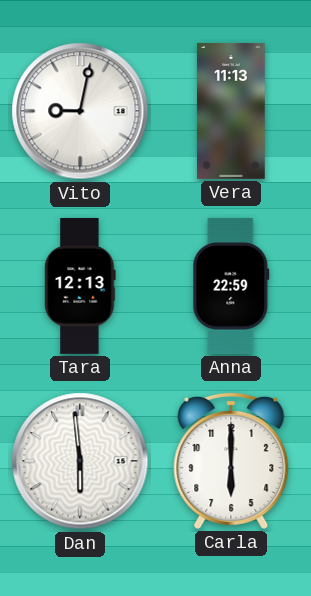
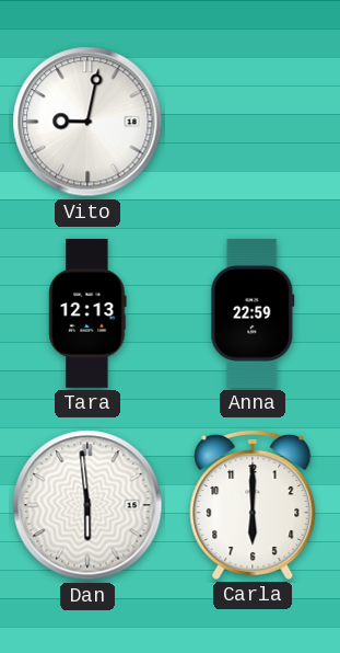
Vera: 11:13 -> none (231, 111)
